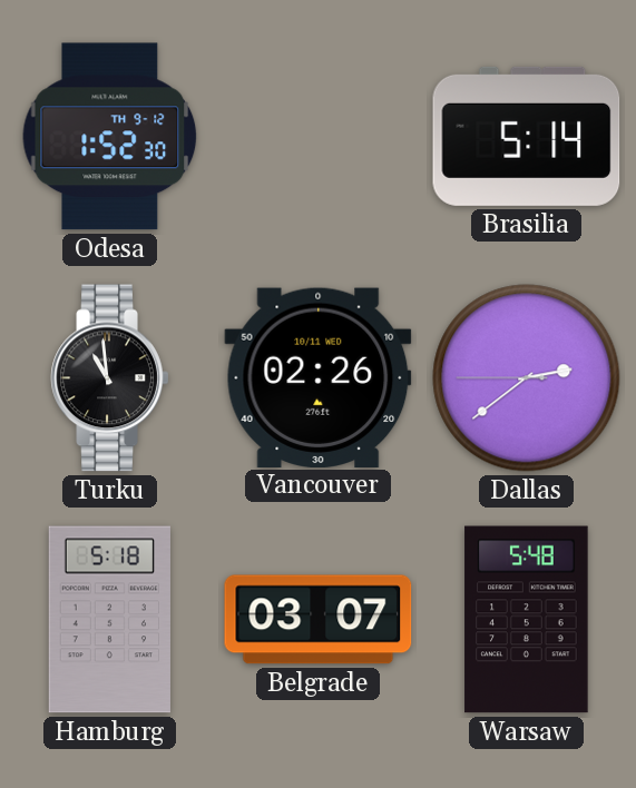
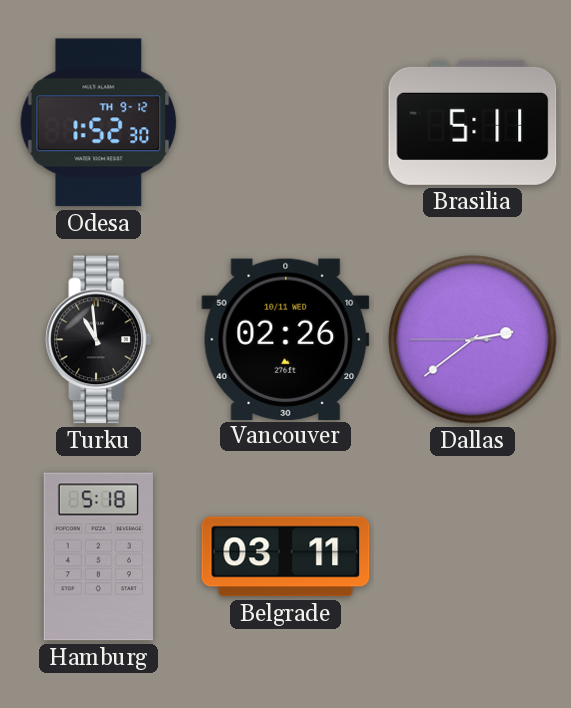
Brasilia: 5:14 -> 5:11 (473, 122)
Belgrade: 03:07 -> 03:11 (286, 557)
Warsaw: 5:48 -> none (527, 620)
